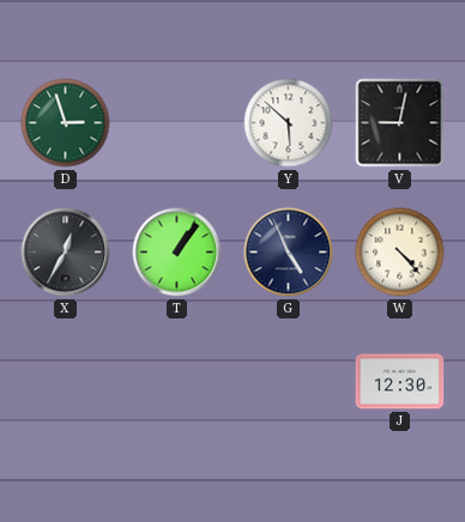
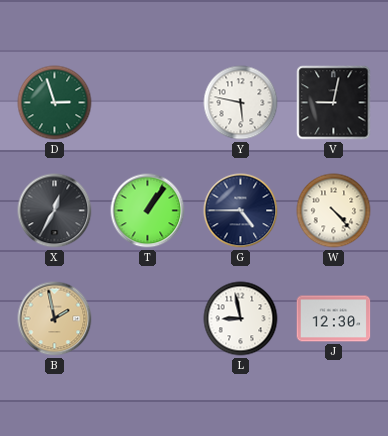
Y: 5:52 -> 5:47 (241, 103)
G: 4:56 -> 4:45 (241, 211)
B: none -> 1:58 (55, 319)
L: none -> 8:58 (241, 319)
